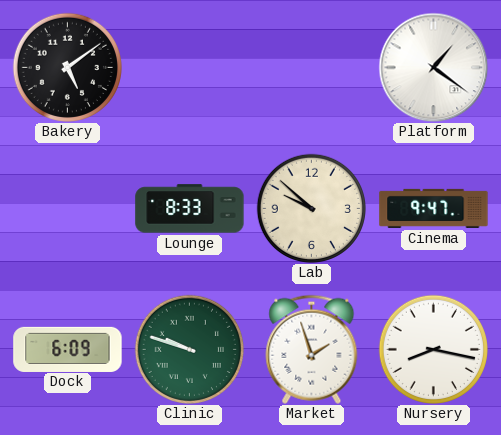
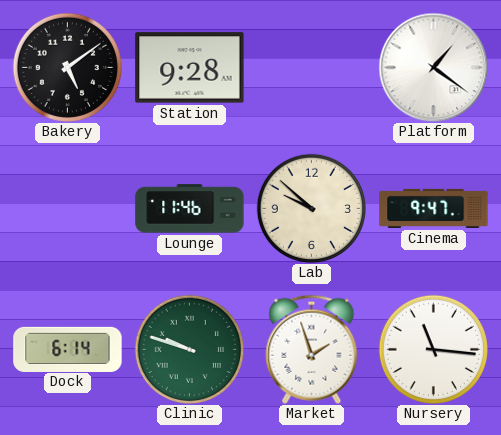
Station: none -> 9:28 (190, 68)
Lounge: 8:33 -> 11:46 (190, 209)
Dock: 6:09 -> 6:14 (68, 349)
Nursery: 8:17 -> 11:16 (433, 349)
